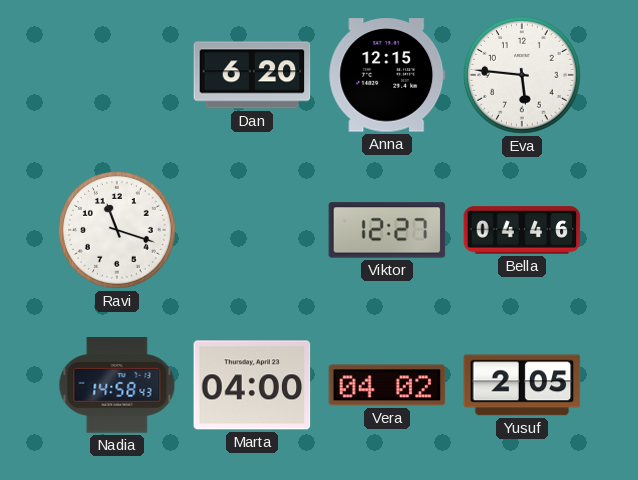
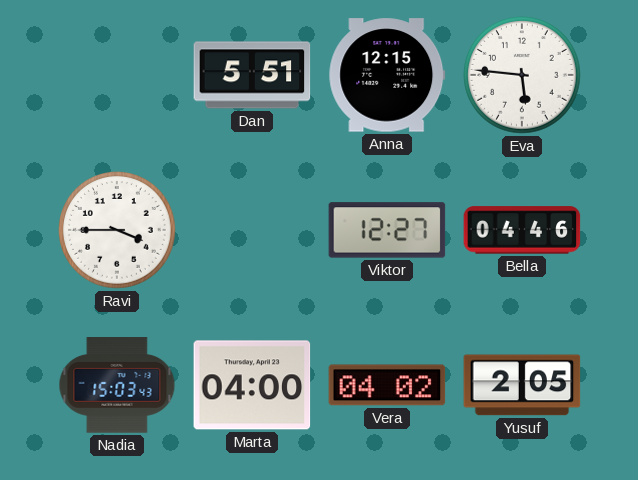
Dan: 6:20 -> 5:51 (252, 75)
Ravi: 11:18 -> 3:45 (118, 231)
Nadia: 14:58 -> 15:03 (117, 385)
